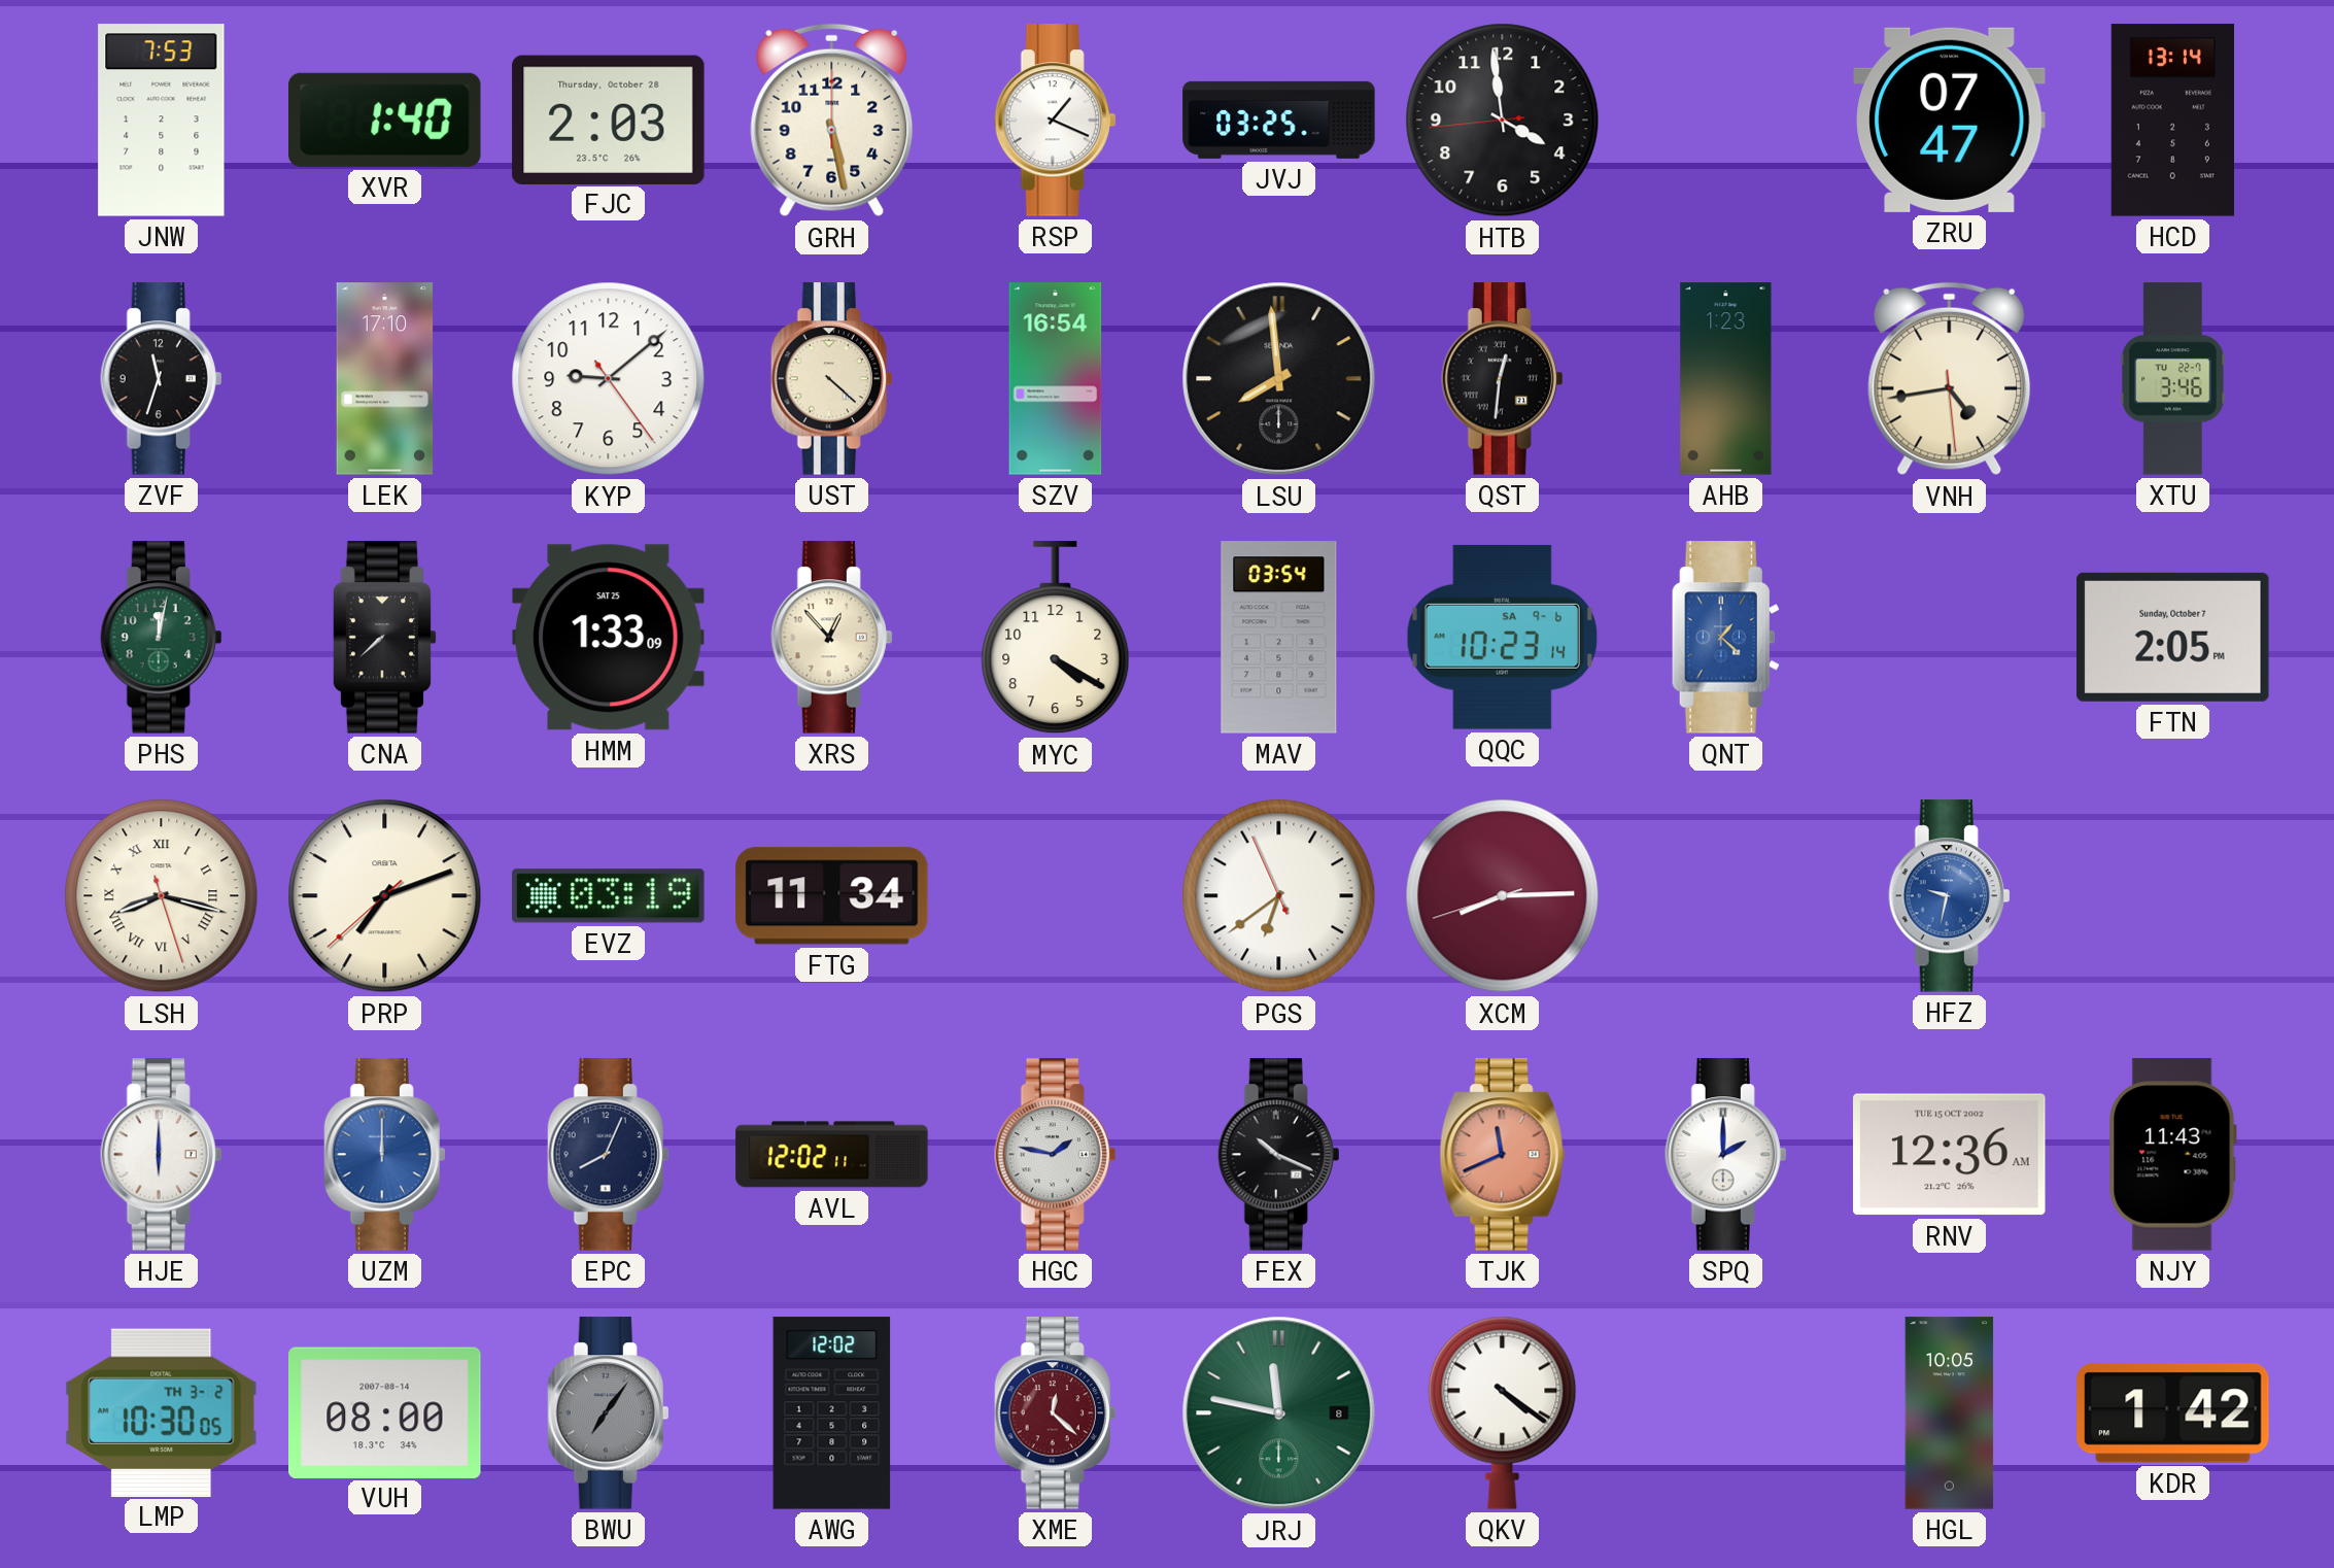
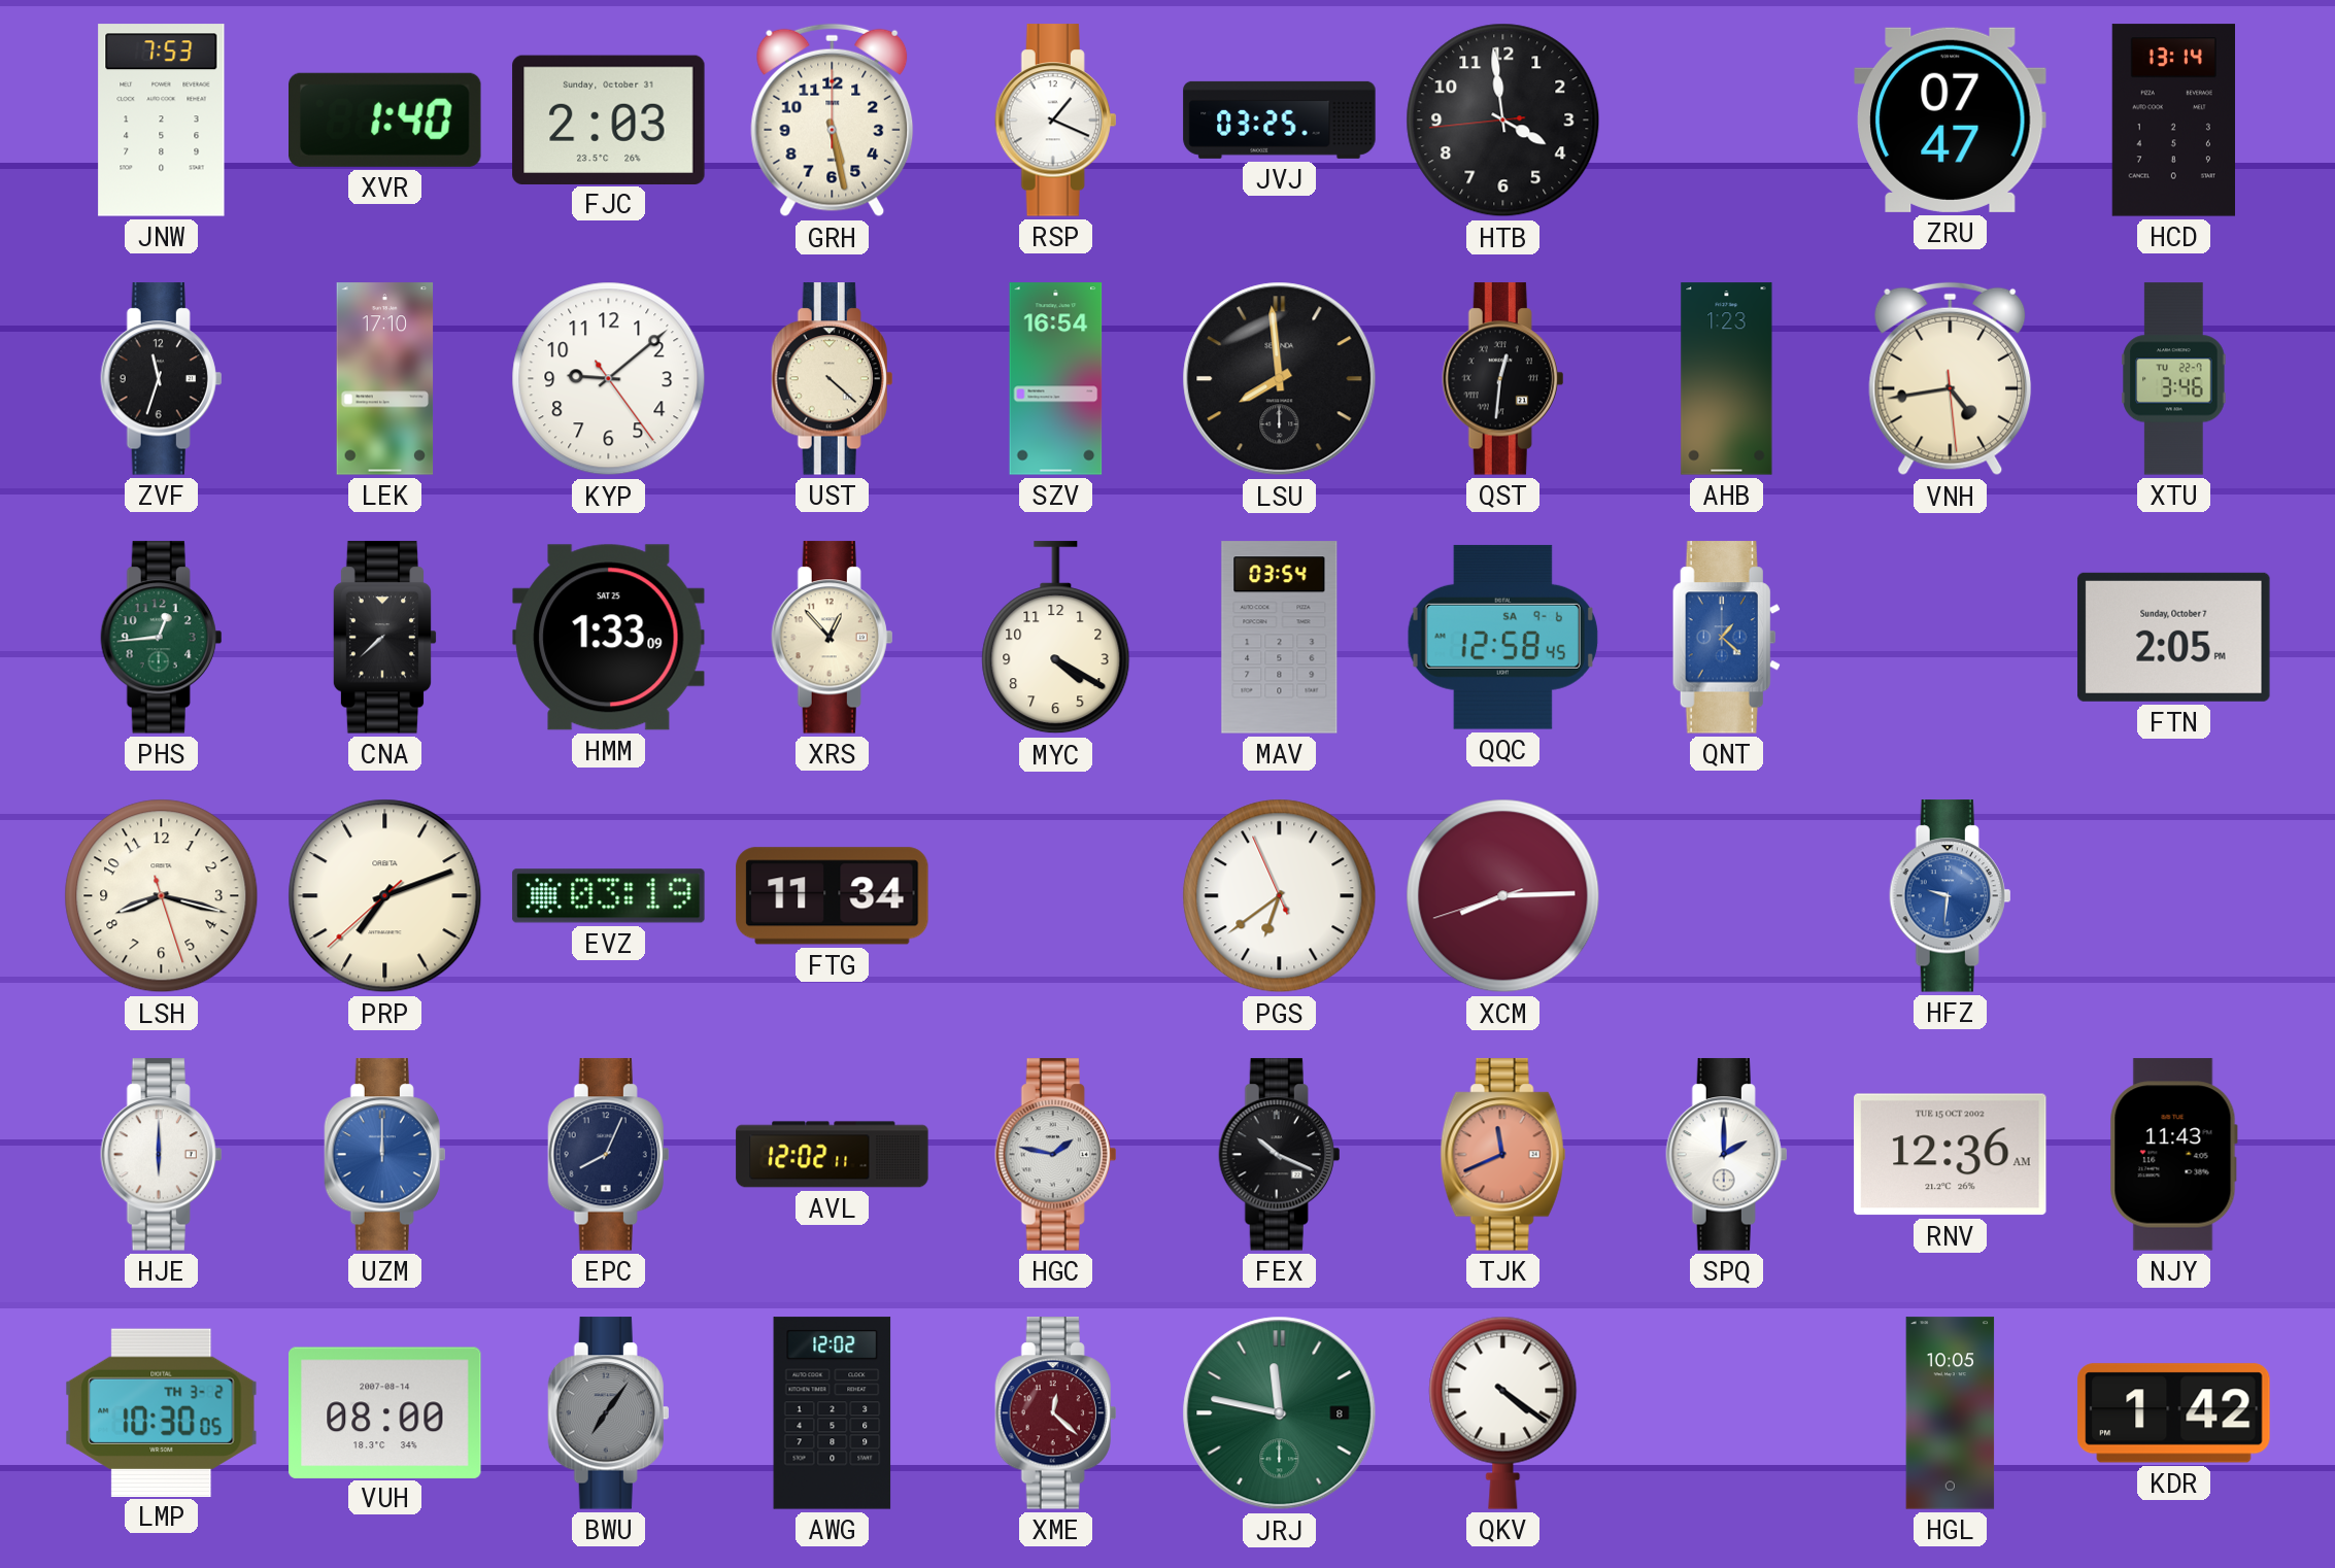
FJC date: Thursday, October 28 -> Sunday, October 31 (609, 120)
PHS: 12:02 -> 12:44 (162, 638)
QQC: 10:23 -> 12:58 (1502, 637)
LSH numerals: Roman -> Arabic (162, 896)
HFZ: 9:32 -> 9:31 (1951, 896)
